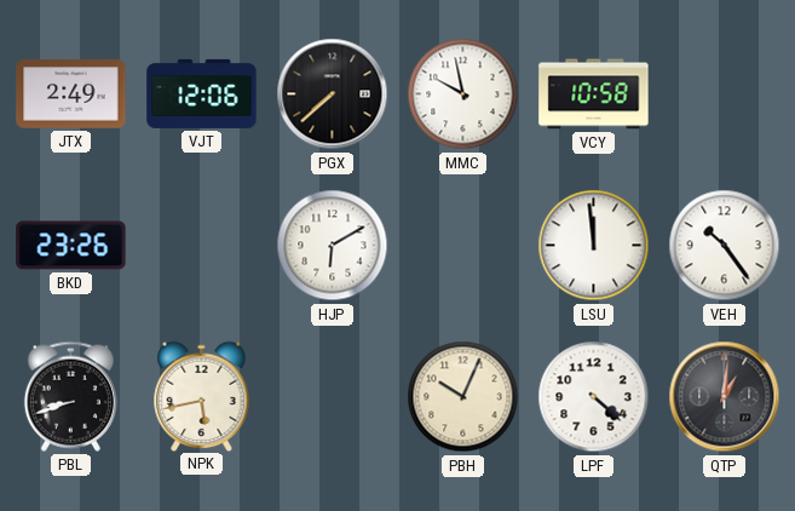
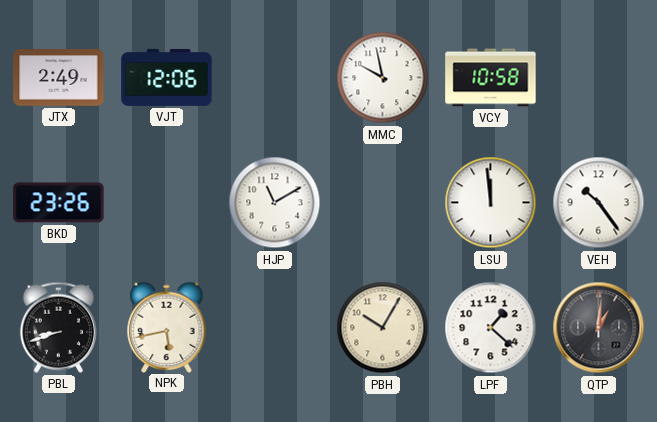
PGX: 7:38 -> none (333, 94)
HJP: 6:10 -> 11:10 (275, 203)
PBH: 10:04 -> 10:05 (383, 328)
LPF: 4:22 -> 1:22 (491, 328)
